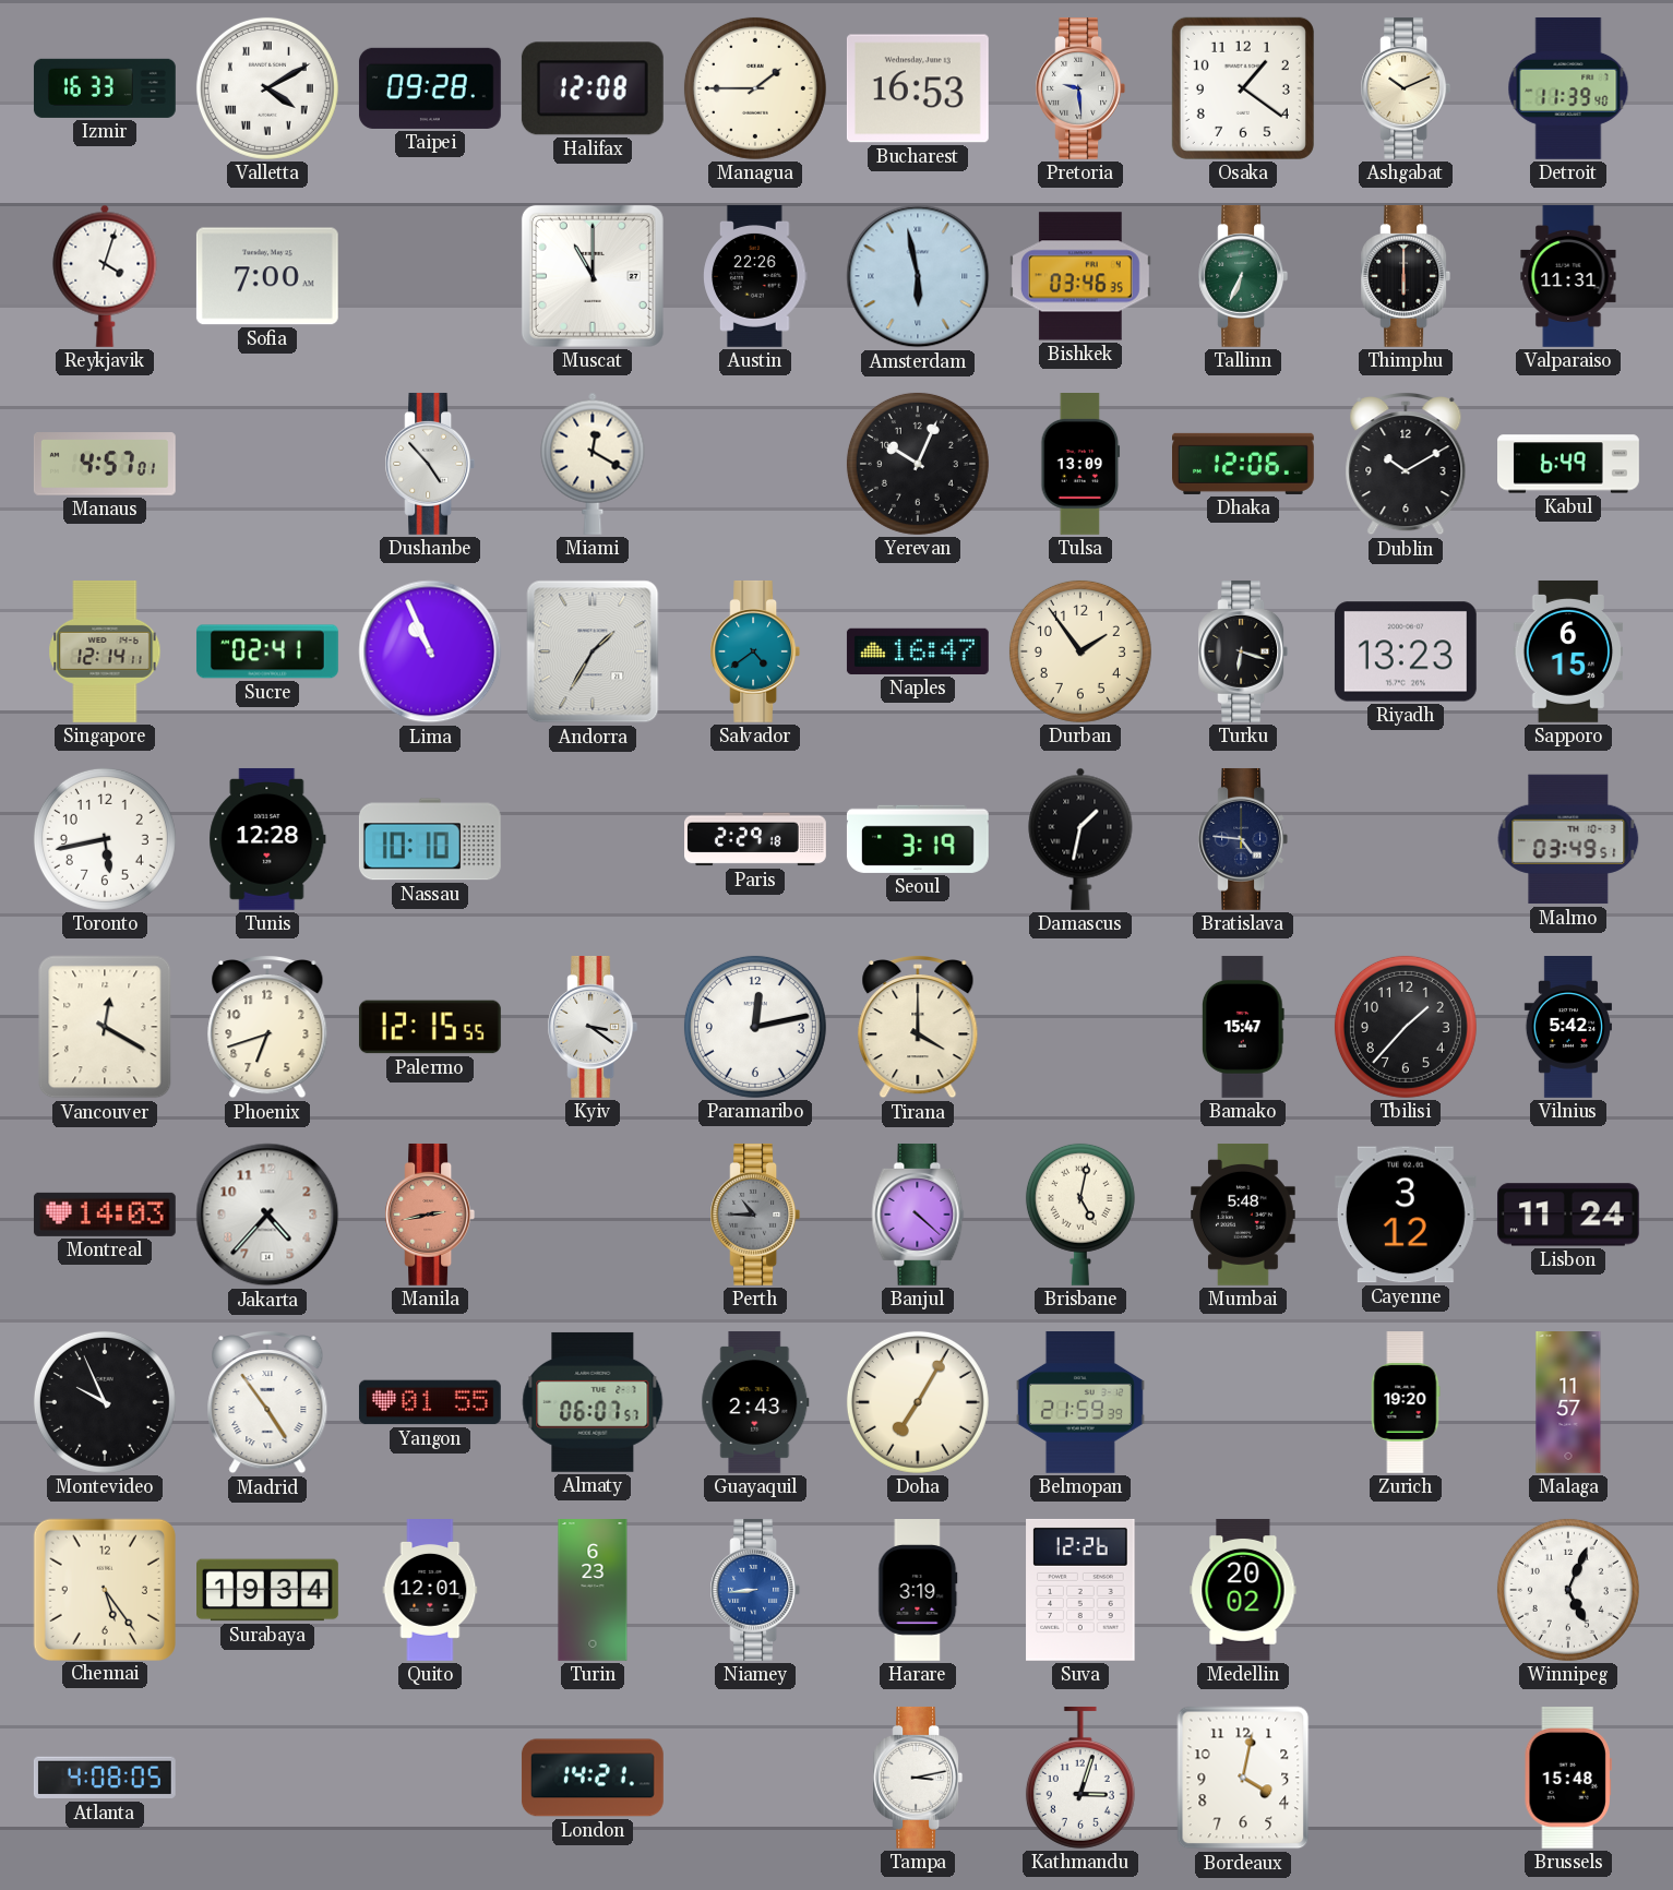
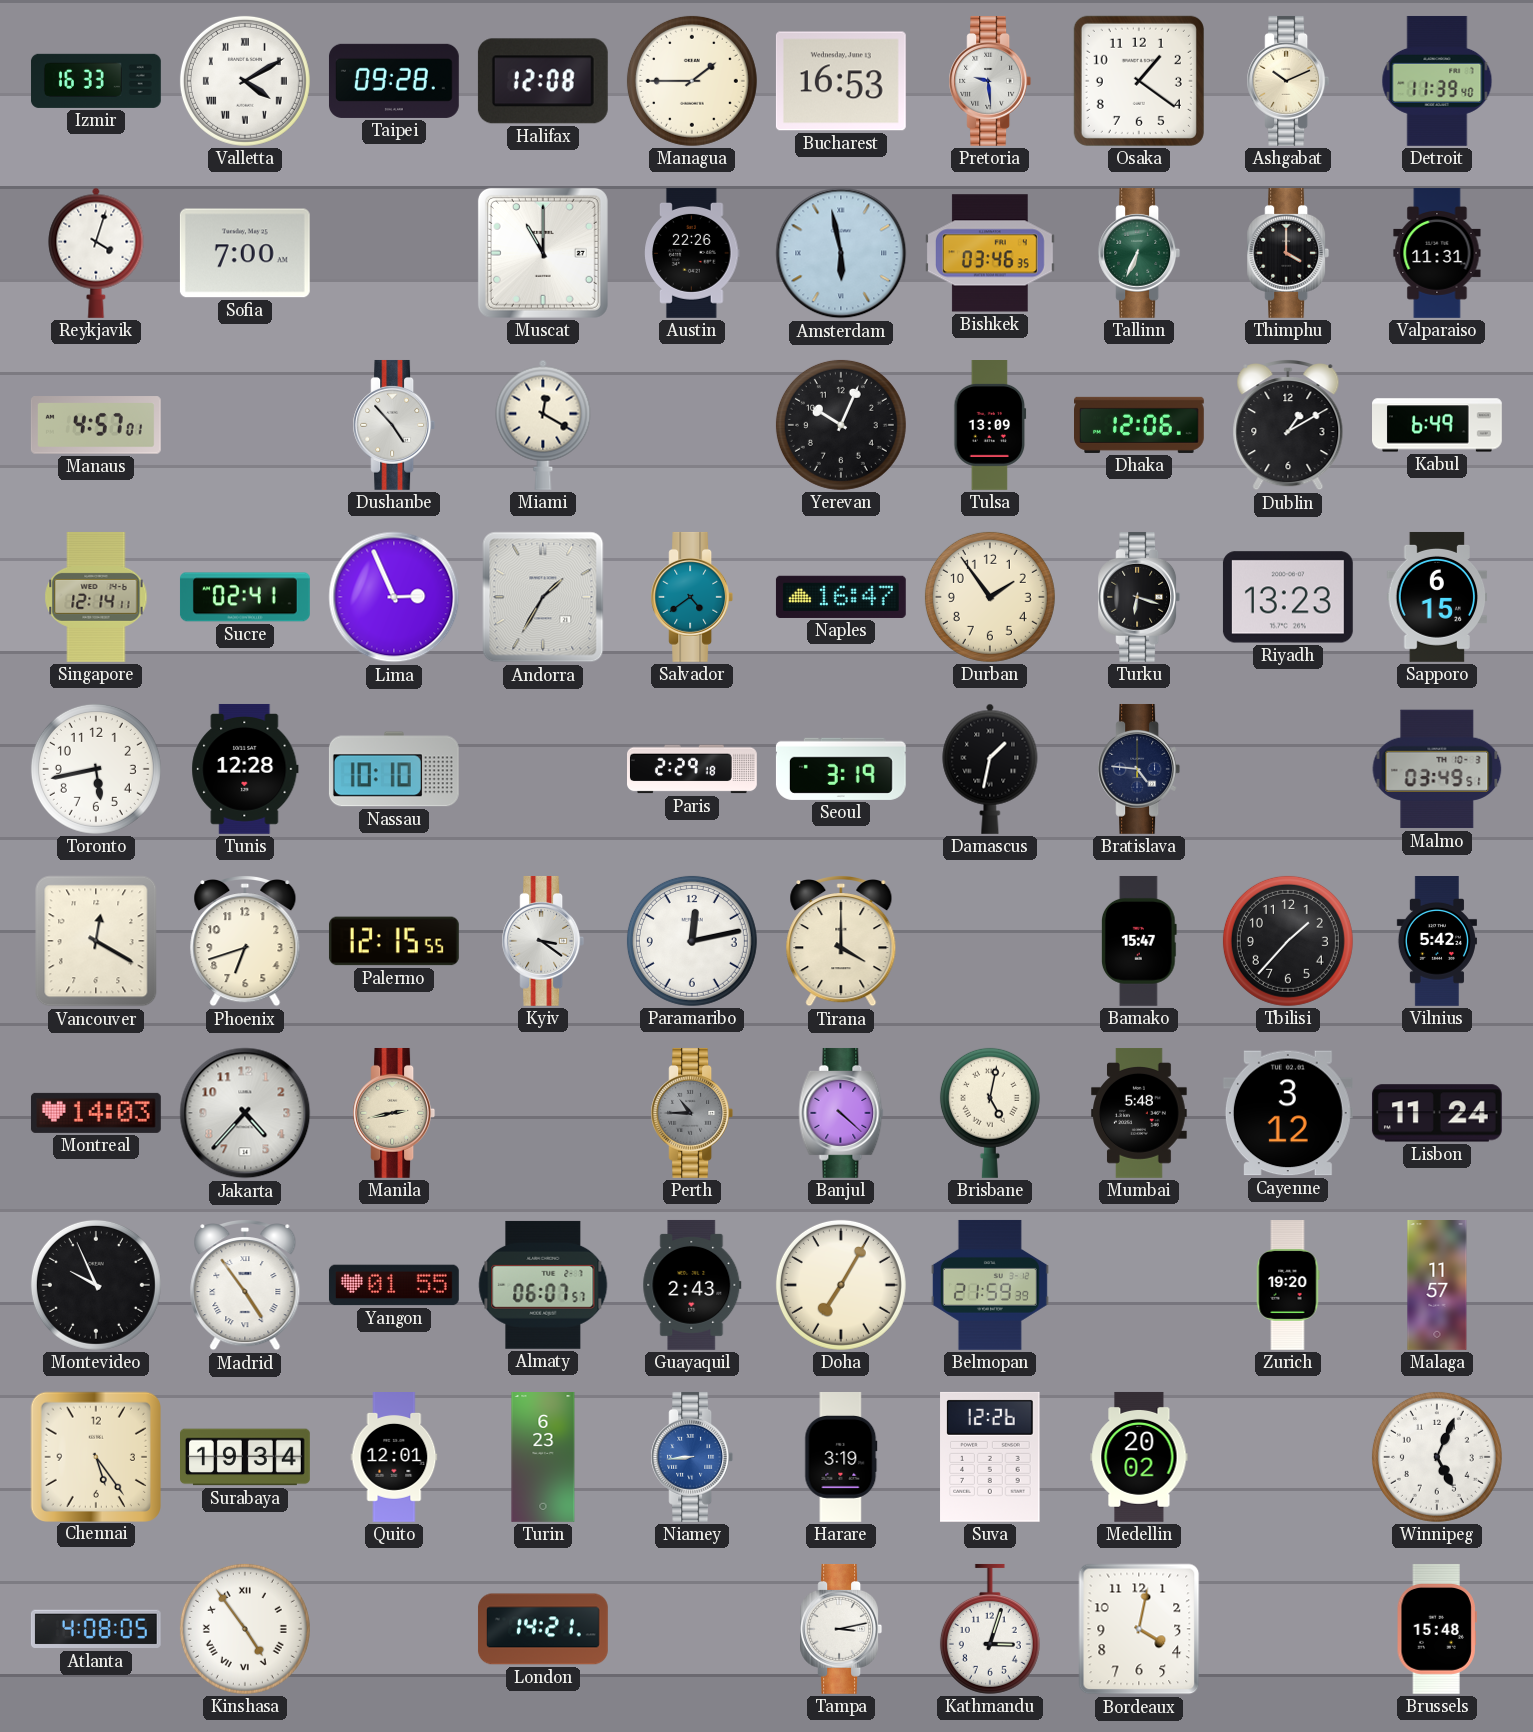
Thimphu: 6:00 -> 4:00 (1288, 253)
Dublin: 10:10 -> 1:10 (1288, 425)
Lima: 10:56 -> 2:56 (394, 597)
Manila dial: salmon -> cream (394, 1113)
Kinshasa: none -> 4:54 (245, 1629)
